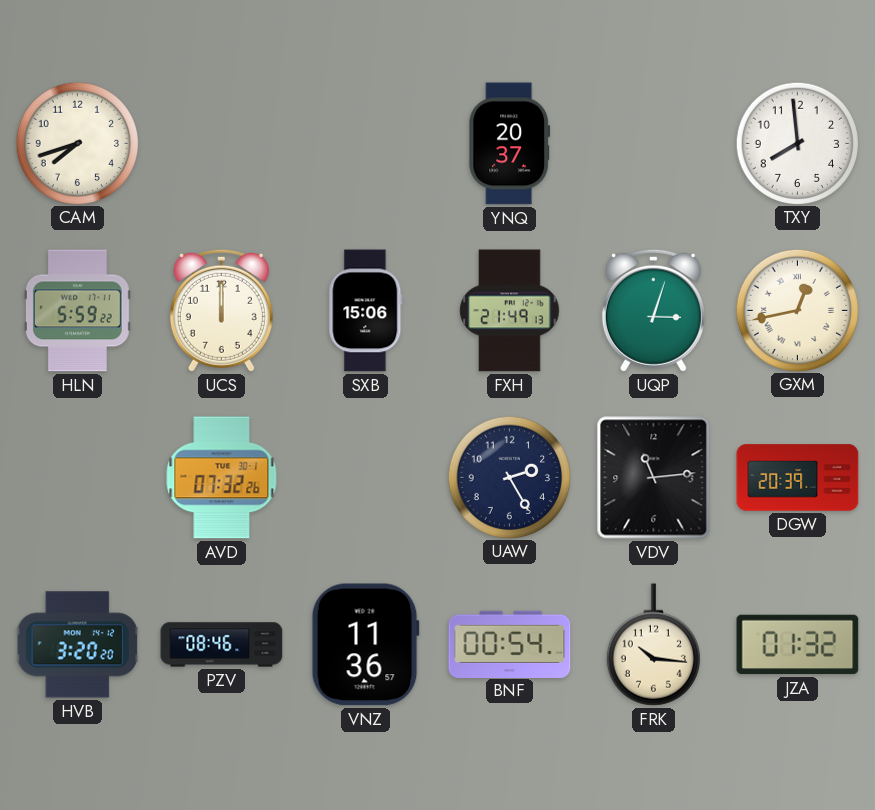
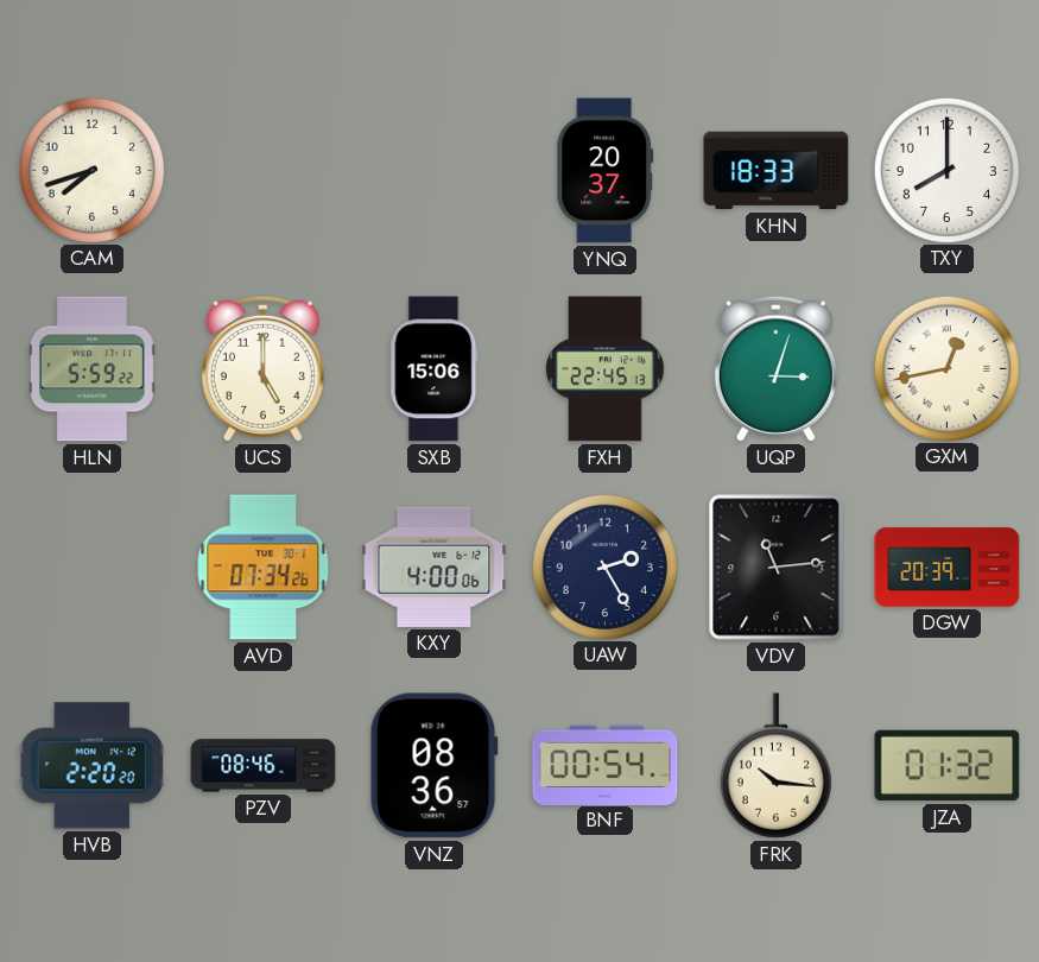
KHN: none -> 18:33 (777, 171)
TXY: 7:59 -> 8:00 (946, 170)
UCS: 12:00 -> 5:00 (262, 368)
FXH: 21:49 -> 22:45 (606, 369)
AVD: 07:32 -> 07:34 (264, 568)
KXY: none -> 4:00 (435, 567)
HVB: 3:20 -> 2:20 (91, 766)
VNZ: 11:36 -> 08:36 (433, 766)
